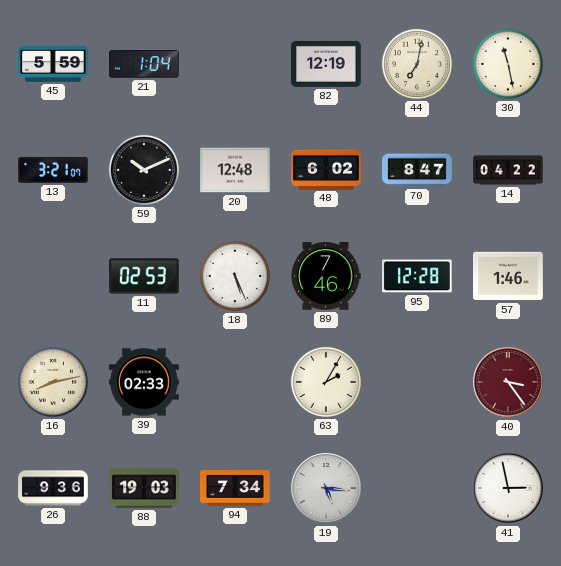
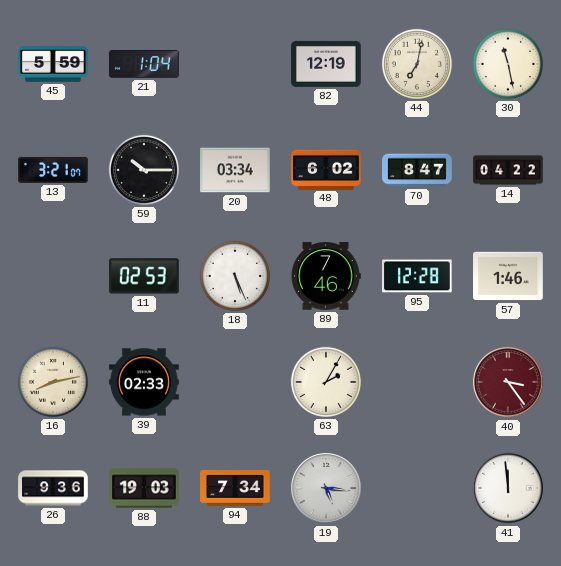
59: 10:11 -> 10:15 (144, 170)
20: 12:48 -> 03:34 (235, 170)
41: 2:58 -> 11:59 (508, 488)
